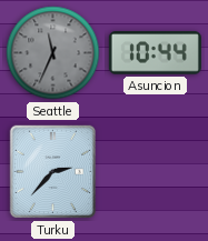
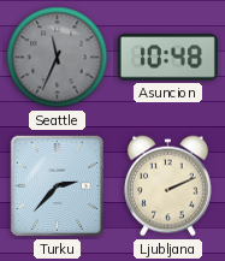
Asuncion: 10:44 -> 10:48 (167, 58)
Ljubljana: none -> 2:11 (167, 186)
